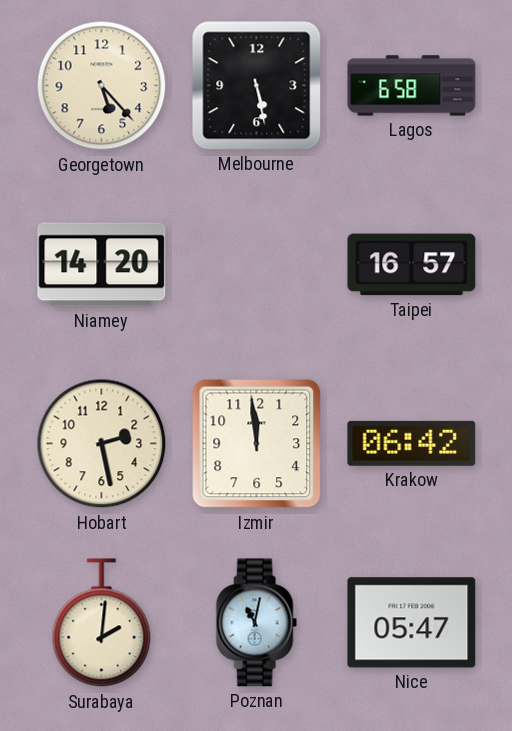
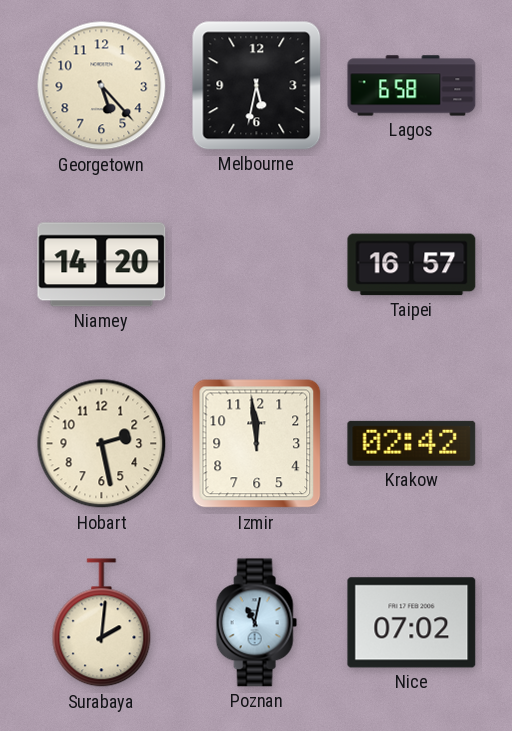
Melbourne: 5:28 -> 5:32 (257, 86)
Krakow: 06:42 -> 02:42 (412, 443)
Nice: 05:47 -> 07:02 (412, 623)
